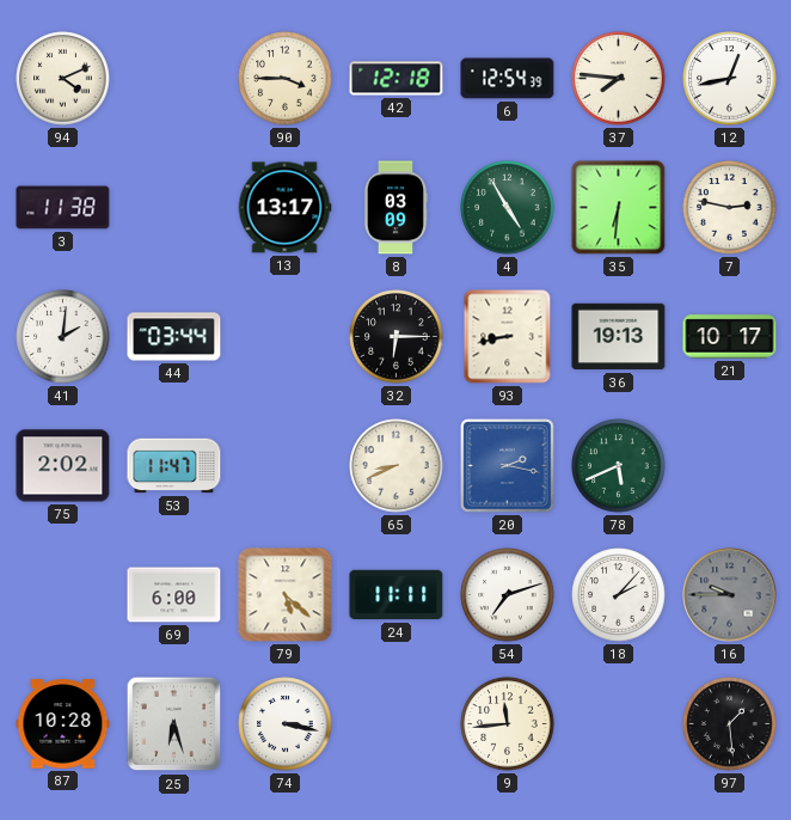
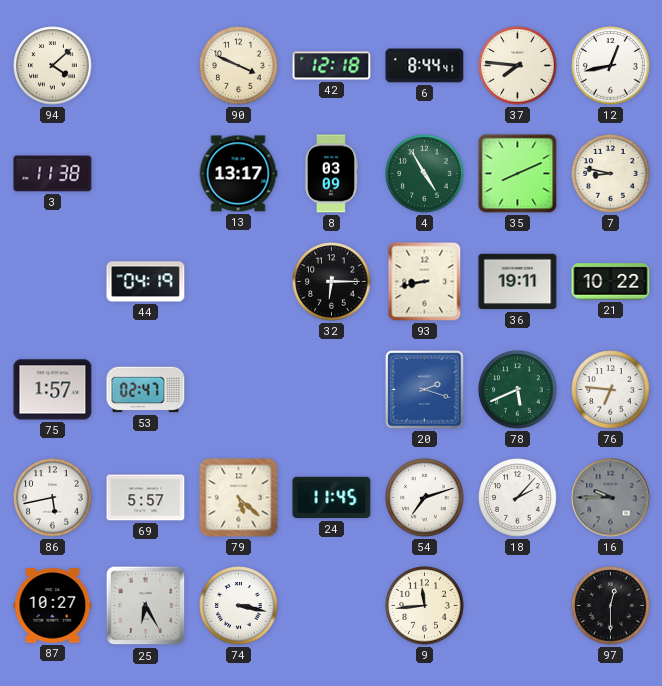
94: 4:11 -> 4:08 (53, 66)
90: 3:45 -> 3:49 (239, 66)
6: 12:54 -> 8:44 (425, 66)
35: 6:31 -> 8:11 (518, 174)
7: 2:47 -> 8:47 (611, 174)
41: 2:01 -> none (63, 337)
44: 03:44 -> 04:19 (146, 282)
36: 19:13 -> 19:11 (518, 282)
21: 10:17 -> 10:22 (611, 282)
75: 2:02 -> 1:57 (53, 390)
53: 11:47 -> 02:47 (146, 390)
65: 8:41 -> none (397, 466)
20: 2:17 -> 2:18 (425, 390)
76: none -> 6:46 (611, 390)
86: none -> 5:43 (53, 498)
69: 6:00 -> 5:57 (146, 498)
24: 11:11 -> 11:45 (332, 498)
87: 10:28 -> 10:27 (53, 606)
25: 6:27 -> 6:25 (146, 606)
97: 1:29 -> 12:30 (611, 606)
